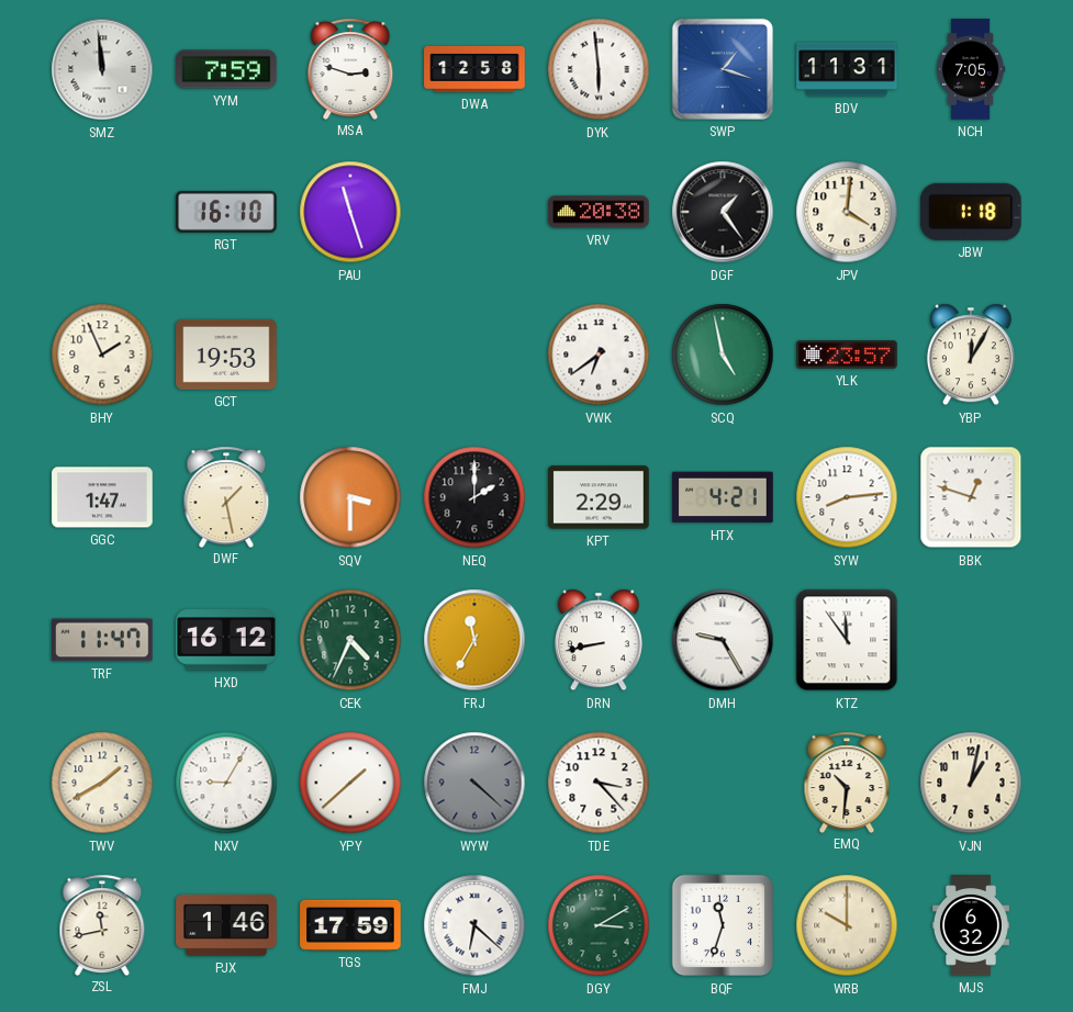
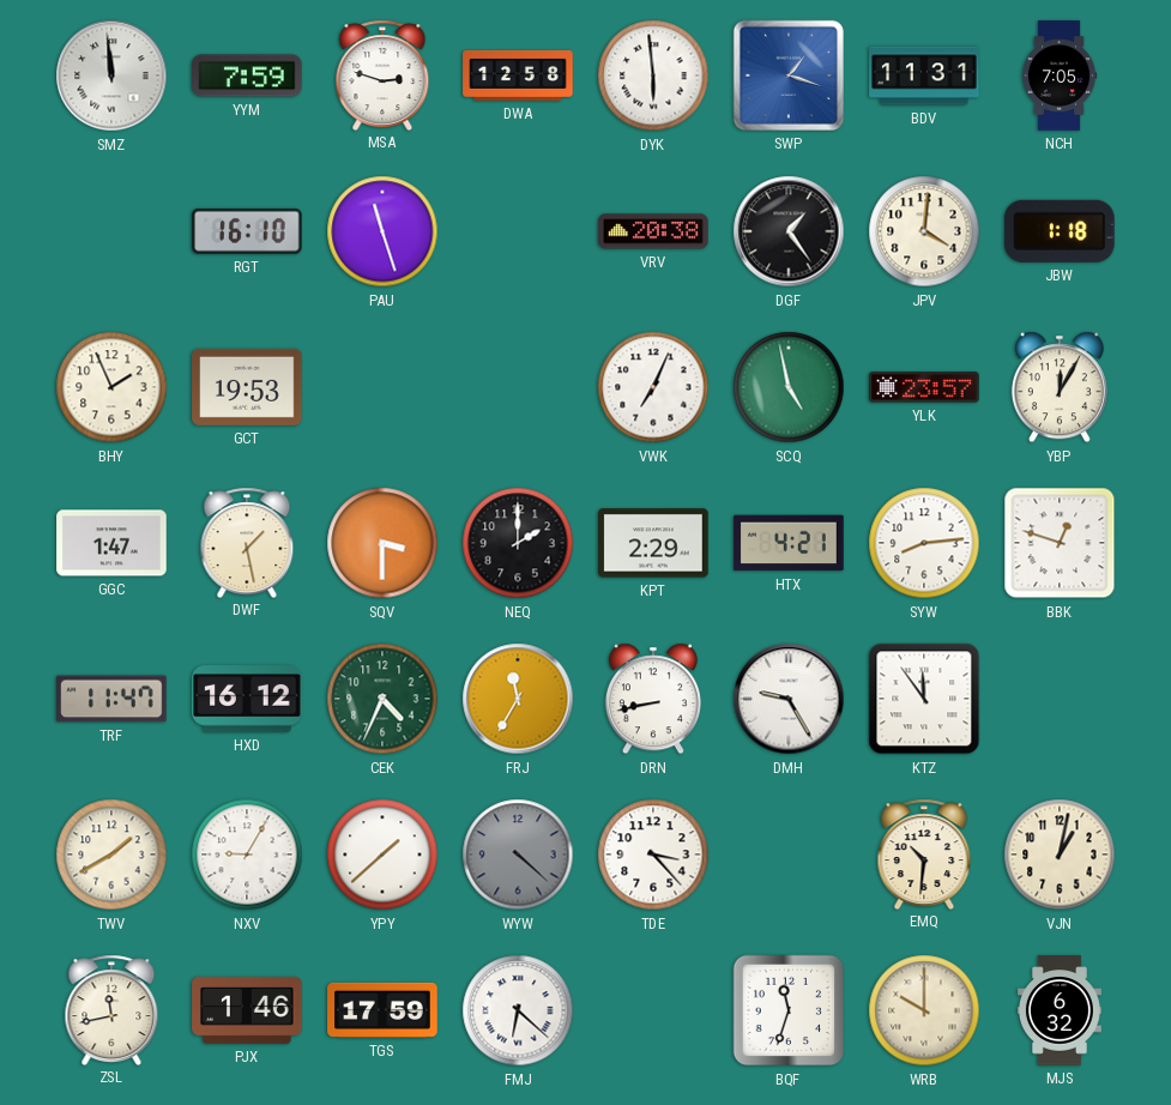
VWK: 6:39 -> 7:04 (653, 387)
DGY: 3:10 -> none (599, 925)
